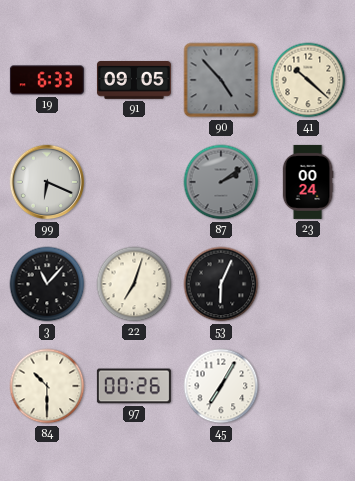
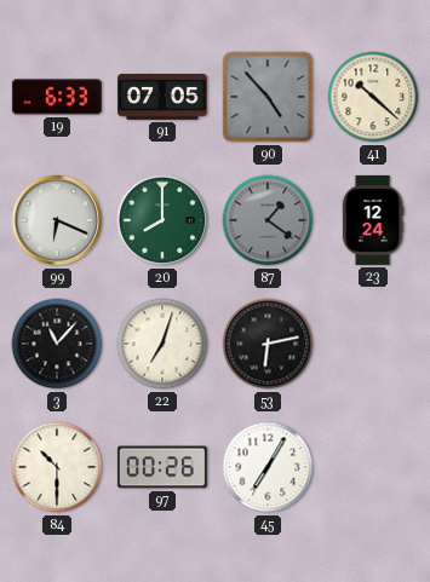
91: 09:05 -> 07:05 (162, 98)
20: none -> 8:00 (162, 220)
87: 2:09 -> 1:21 (268, 220)
23: 00:24 -> 12:24 (373, 220)
53: 6:04 -> 6:13 (268, 344)
